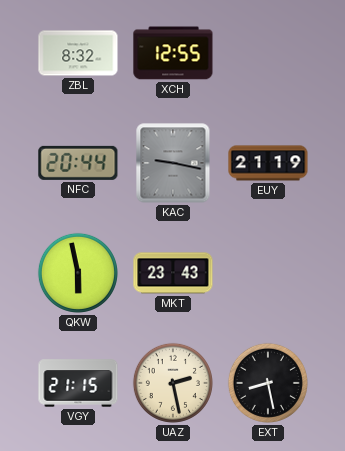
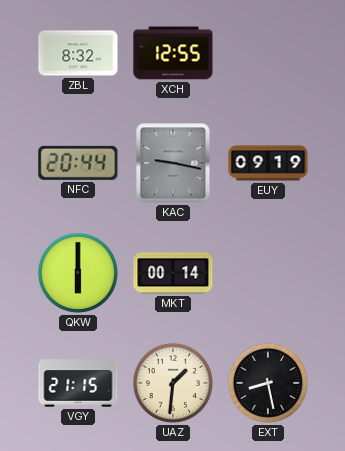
EUY: 21:19 -> 09:19 (268, 163)
QKW: 5:58 -> 6:00 (78, 273)
MKT: 23:43 -> 00:14 (173, 273)
UAZ: 2:28 -> 1:31 (173, 383)
